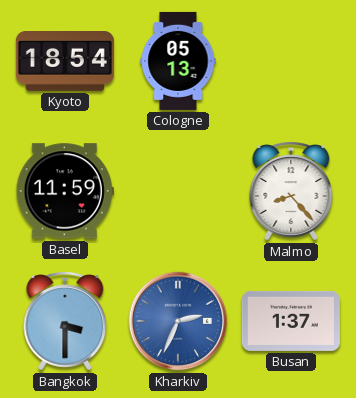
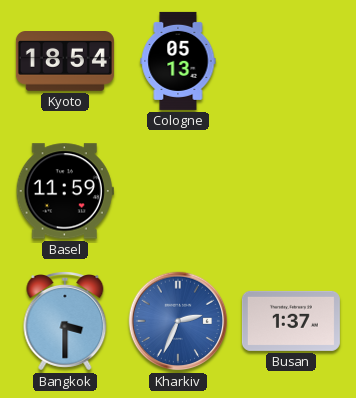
Malmo: 8:23 -> none (291, 191)
